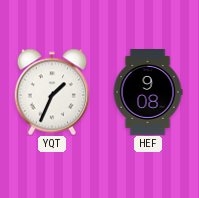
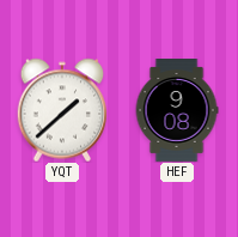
YQT: 1:34 -> 1:38 (62, 110)
